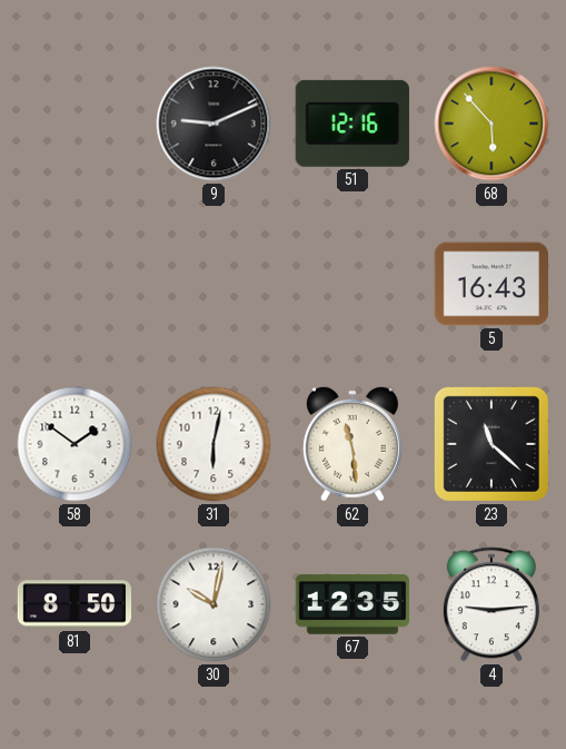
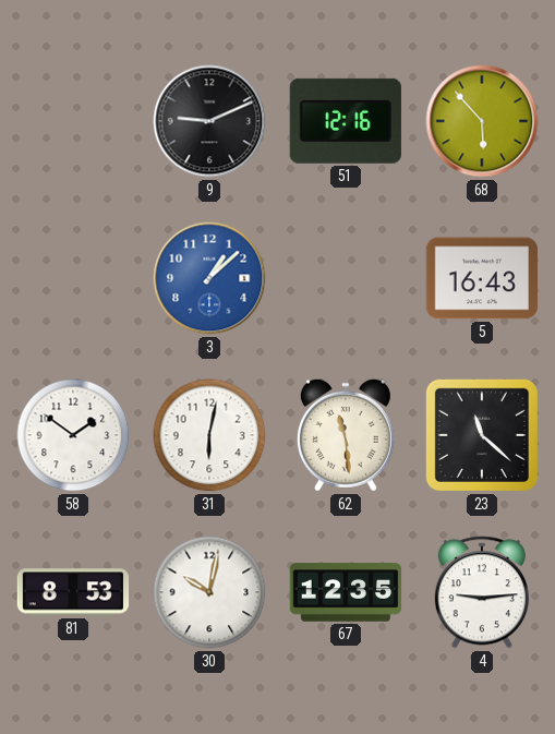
3: none -> 1:08 (209, 278)
81: 8:50 -> 8:53 (73, 592)
